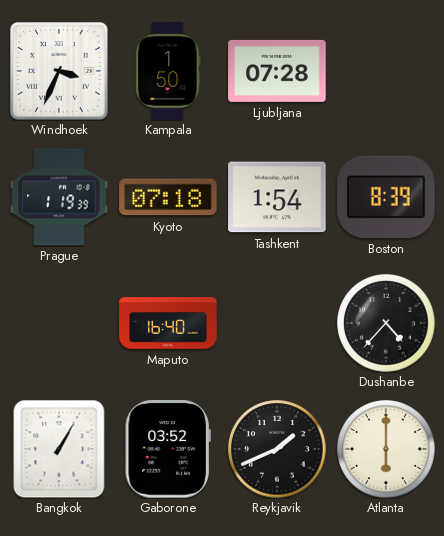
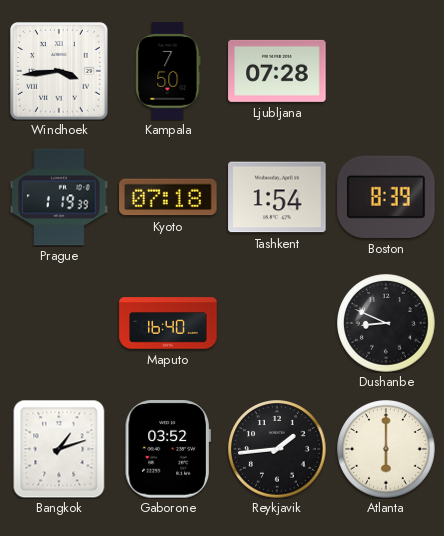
Windhoek: 3:34 -> 3:44 (60, 72)
Kampala: 1:50 -> 7:50 (168, 71)
Dushanbe: 4:37 -> 8:49 (386, 323)
Bangkok: 1:05 -> 1:12 (59, 449)
Reykjavik: 1:41 -> 1:44 (277, 449)
